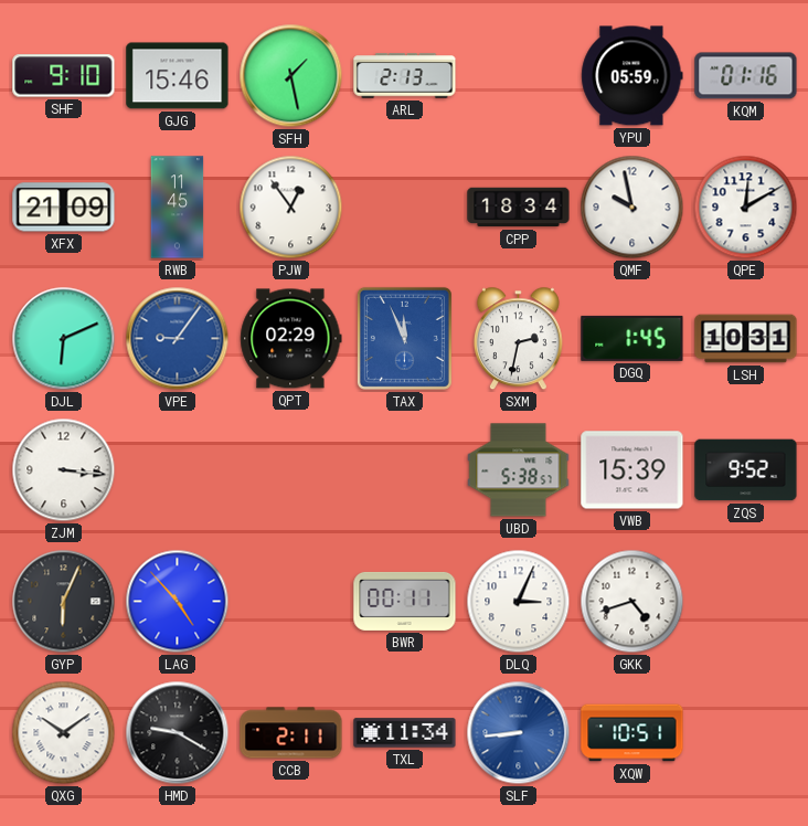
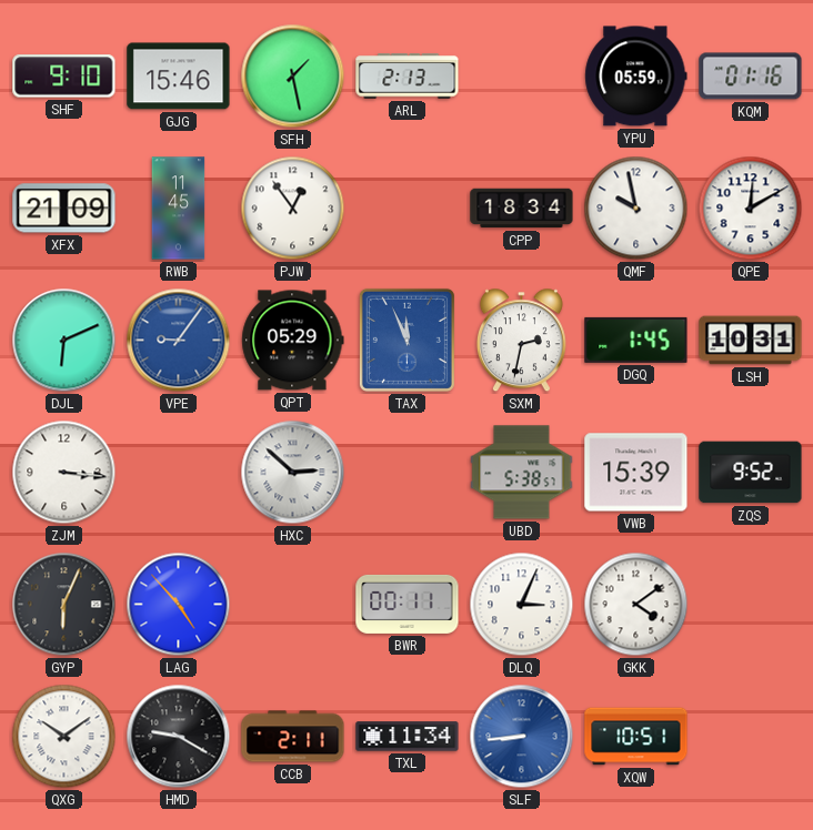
QPT: 02:29 -> 05:29 (293, 341)
HXC: none -> 2:52 (293, 473)
GKK: 4:42 -> 4:09 (636, 605)
